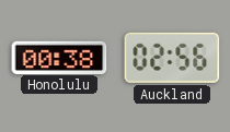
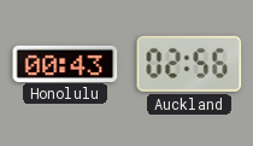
Honolulu: 00:38 -> 00:43 (65, 63)
